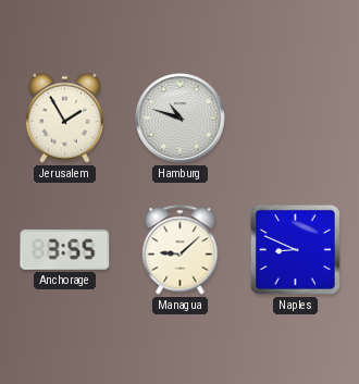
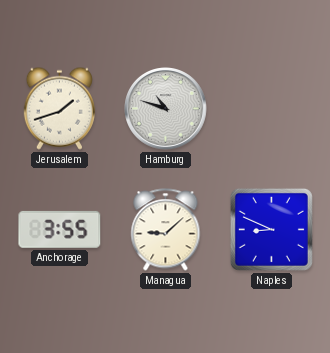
Jerusalem: 1:55 -> 1:42 (59, 108)
